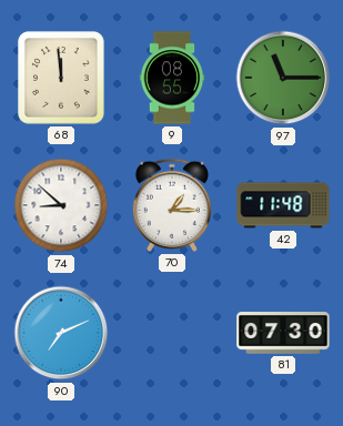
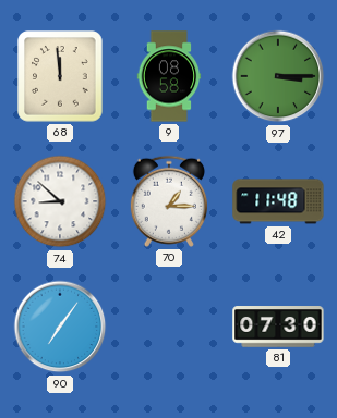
9: 08:55 -> 08:58 (169, 76)
97: 11:15 -> 3:15 (278, 76)
90: 7:11 -> 7:06 (60, 327)
